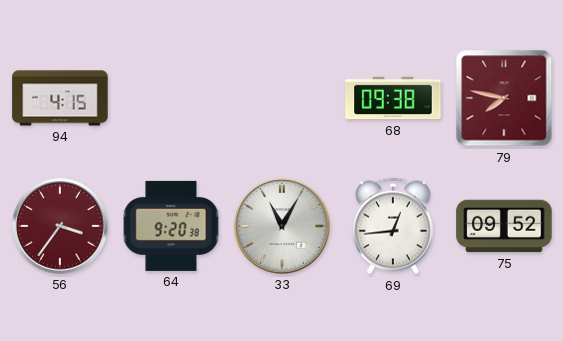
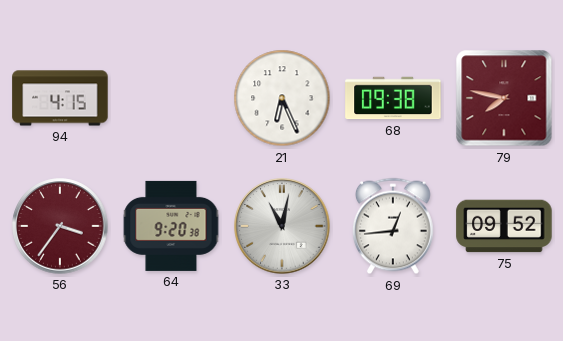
21: none -> 6:26 (282, 98)
33: 11:05 -> 11:02 (282, 226)
